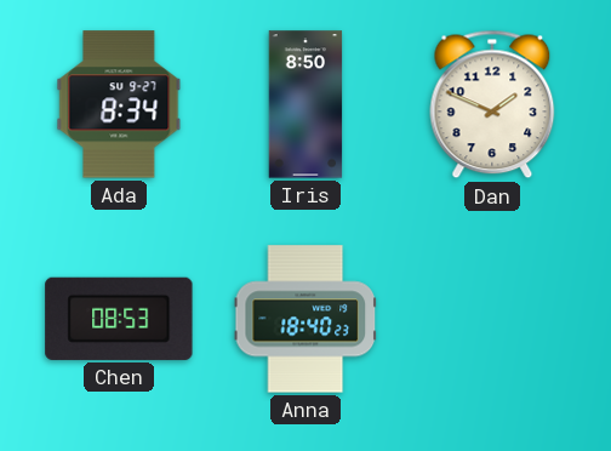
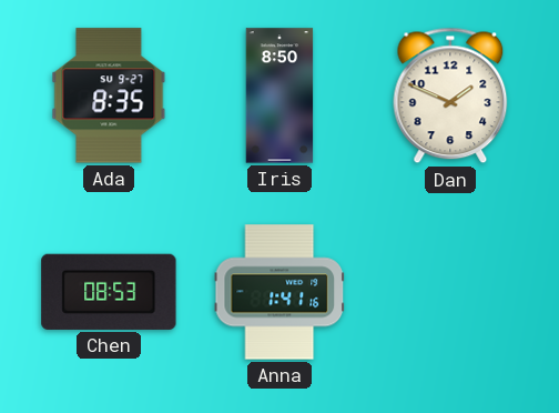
Ada: 8:34 -> 8:35 (109, 95)
Anna: 18:40 -> 1:41 (279, 292)
